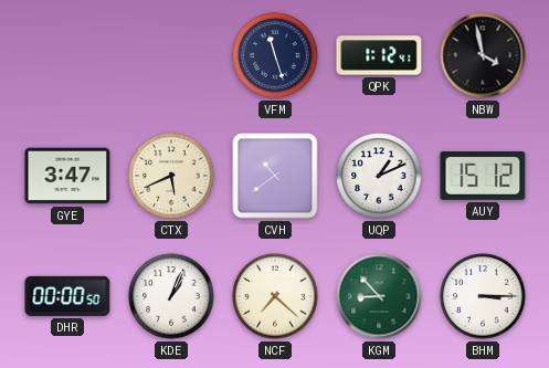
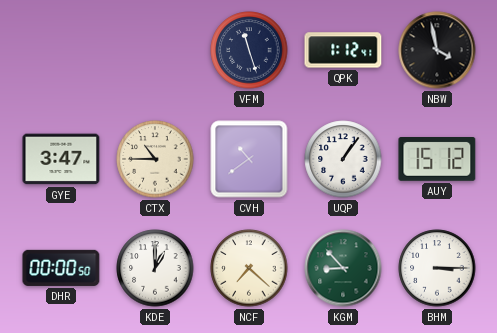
CTX: 5:41 -> 10:45 (155, 159)
UQP: 1:11 -> 1:06 (343, 159)
KDE: 1:04 -> 1:00 (155, 268)
